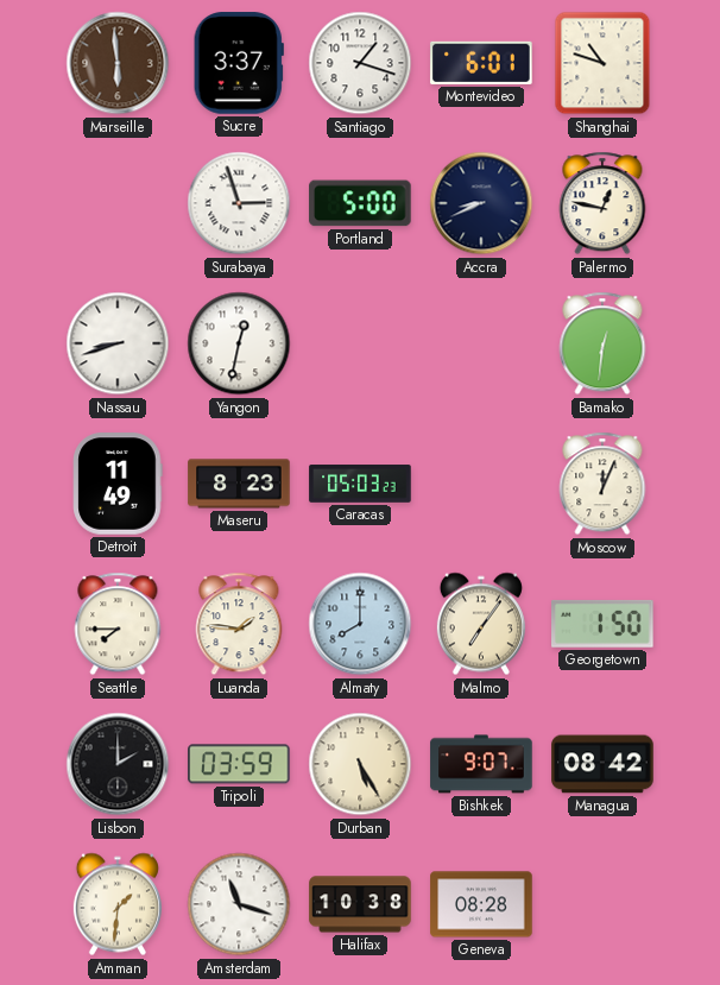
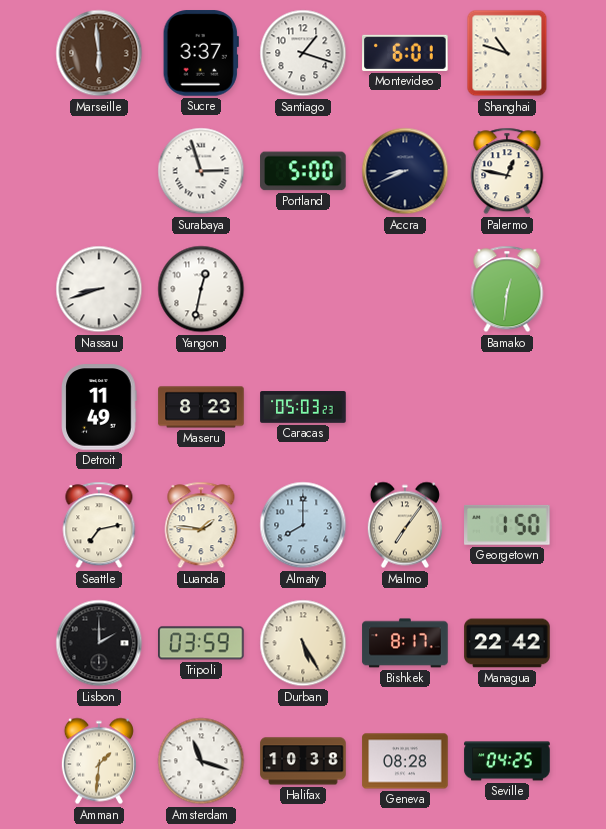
Moscow: 12:04 -> none (602, 484)
Seattle: 7:45 -> 7:13 (99, 525)
Bishkek: 9:07 -> 8:17 (405, 643)
Managua: 08:42 -> 22:42 (507, 643)
Seville: none -> 04:25 (507, 761)
